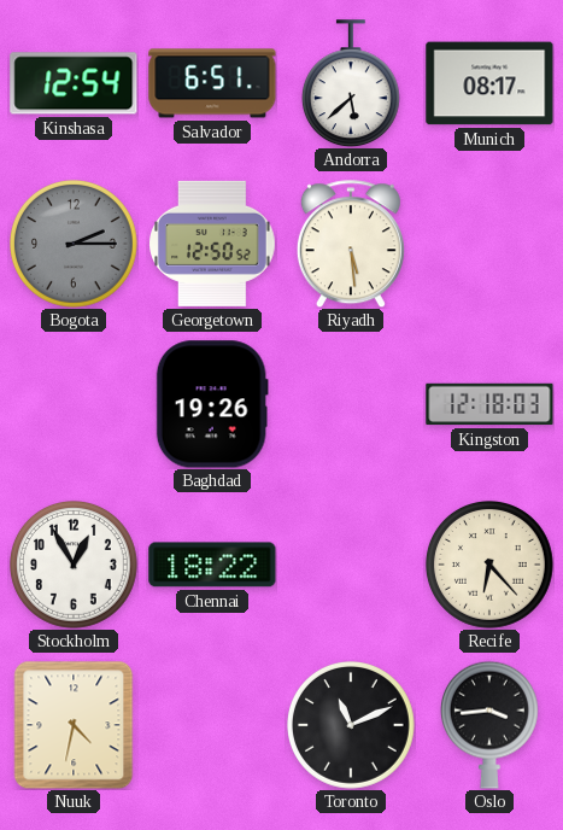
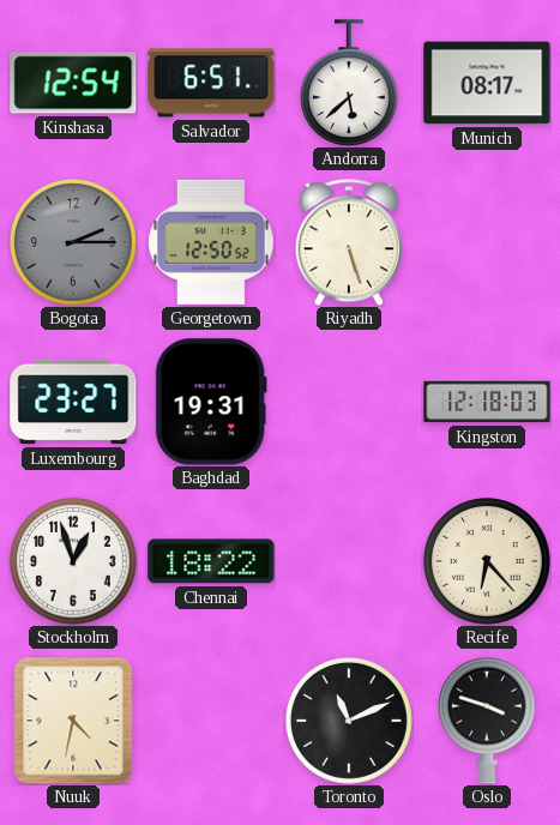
Riyadh: 5:29 -> 5:27 (349, 242)
Luxembourg: none -> 23:27 (73, 402)
Baghdad: 19:26 -> 19:31 (211, 402)
Stockholm: 12:55 -> 12:57 (74, 562)
Oslo: 3:44 -> 3:48 (487, 721)
